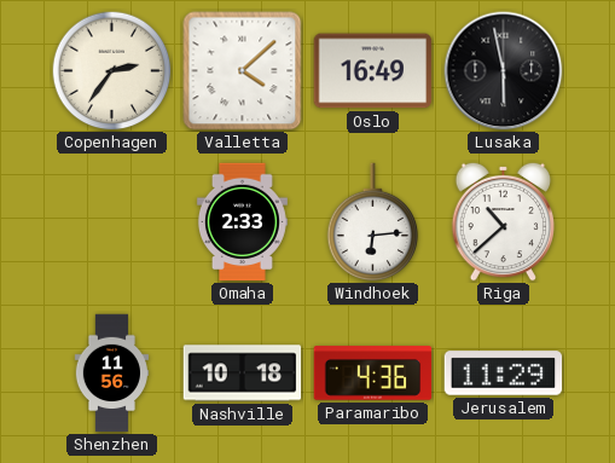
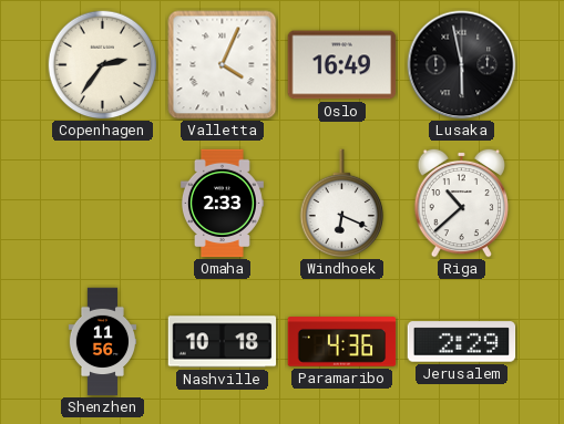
Valletta: 4:08 -> 4:04 (223, 65)
Windhoek: 6:14 -> 6:19 (342, 204)
Jerusalem: 11:29 -> 2:29 (462, 342)
